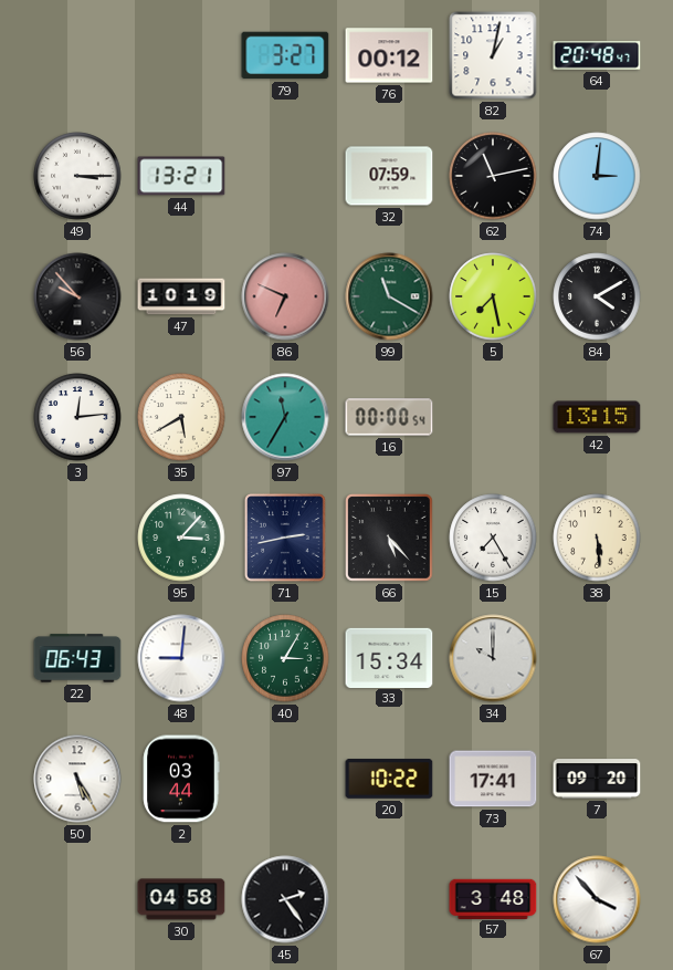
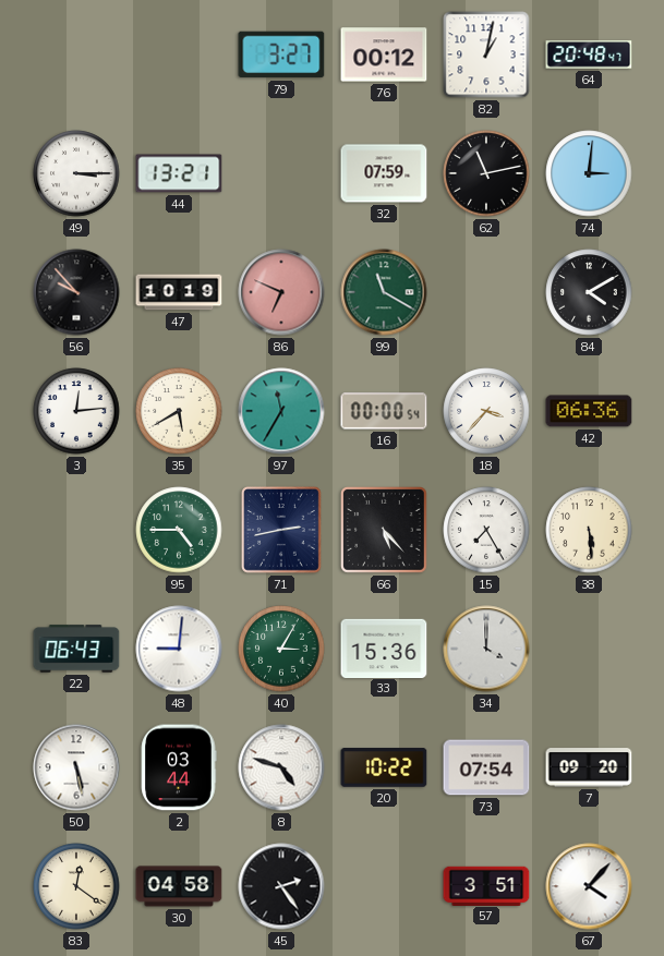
5: 7:28 -> none (493, 296)
18: none -> 3:37 (486, 411)
42: 13:15 -> 06:36 (589, 411)
95: 3:07 -> 4:45 (179, 530)
33: 15:34 -> 15:36 (384, 648)
34: 10:00 -> 4:00 (486, 649)
50: 5:25 -> 5:28 (76, 767)
8: none -> 4:48 (281, 767)
73: 17:41 -> 07:54 (486, 767)
83: none -> 12:21 (76, 886)
57: 3:48 -> 3:51 (486, 885)
67: 3:53 -> 4:07 (589, 886)
